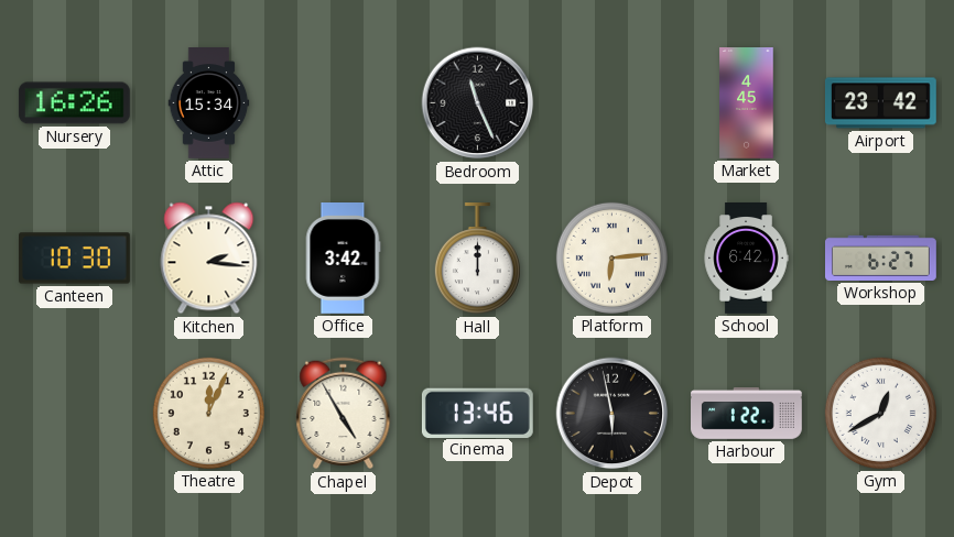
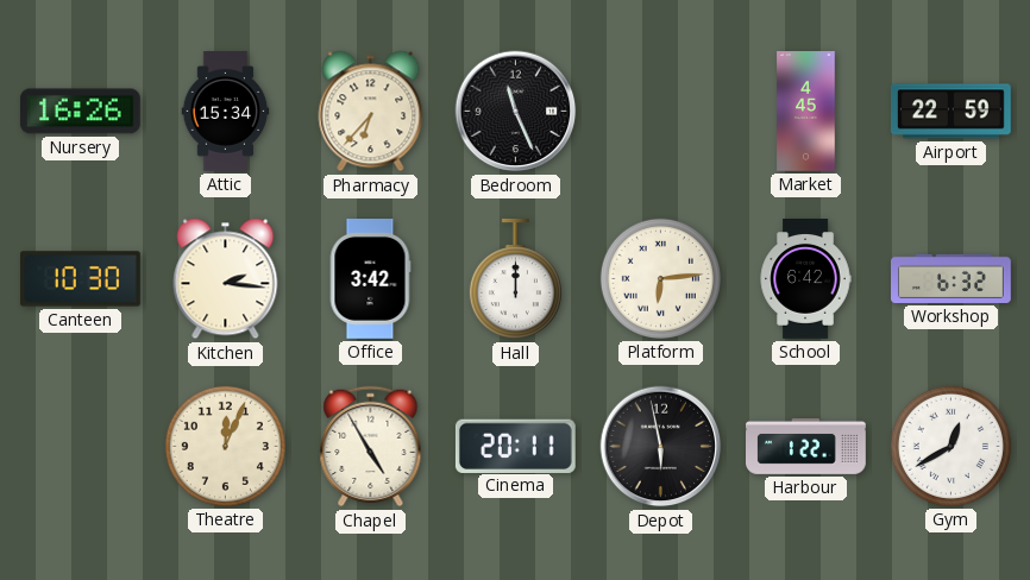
Pharmacy: none -> 6:37 (371, 112)
Airport: 23:42 -> 22:59 (950, 112)
Workshop: 6:27 -> 6:32 (952, 278)
Cinema: 13:46 -> 20:11 (515, 446)
